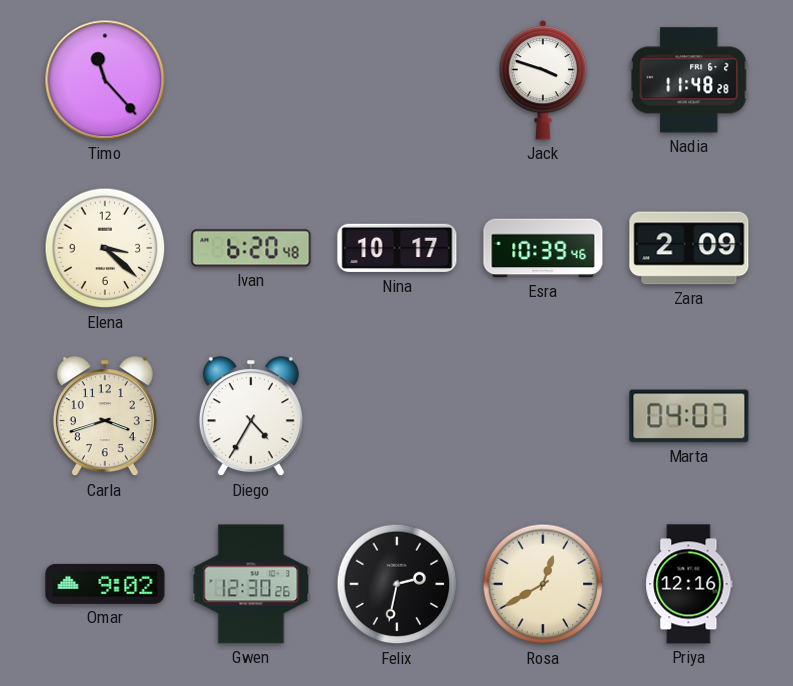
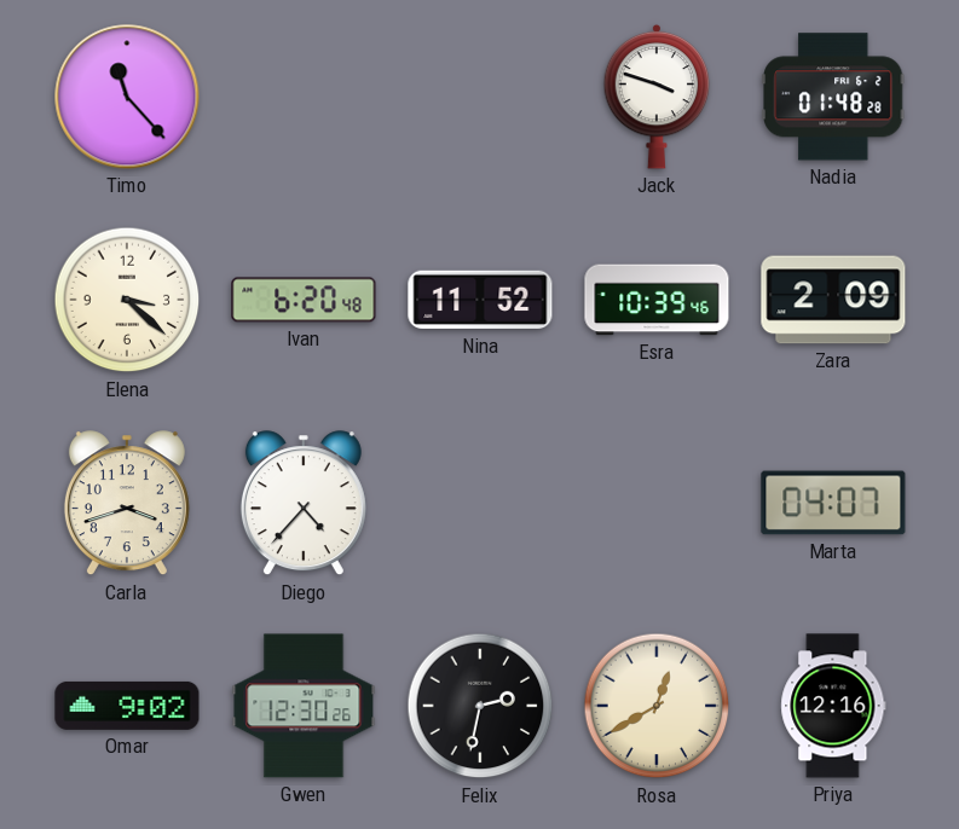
Nadia: 11:48 -> 01:48 (834, 97)
Nina: 10:17 -> 11:52 (480, 300)
Diego: 4:35 -> 4:37 (304, 504)
